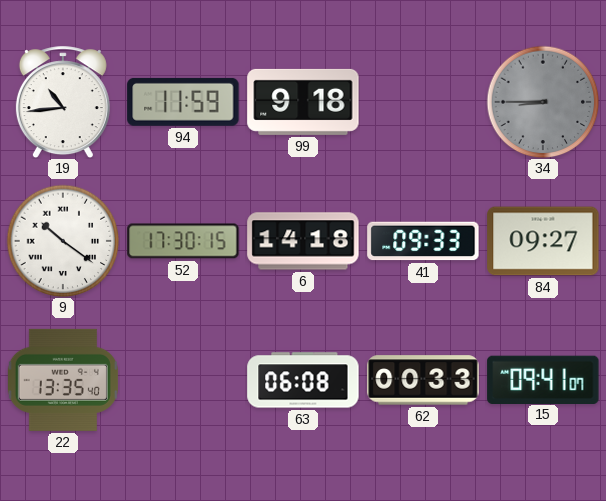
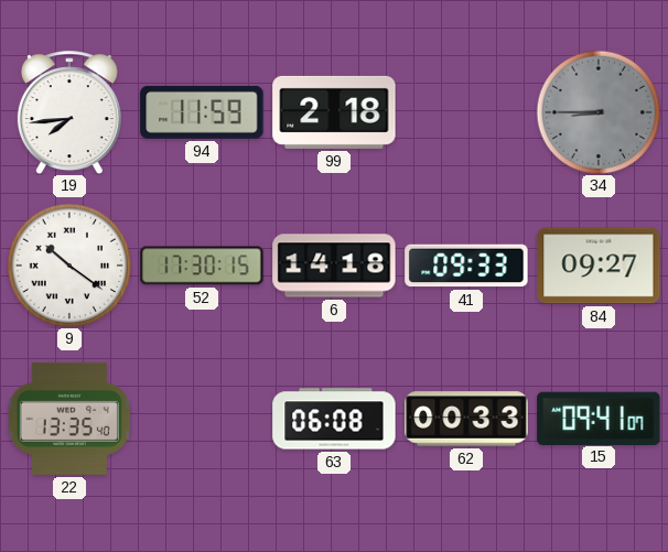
19: 10:44 -> 7:44 (69, 112)
99: 9:18 -> 2:18 (334, 112)
